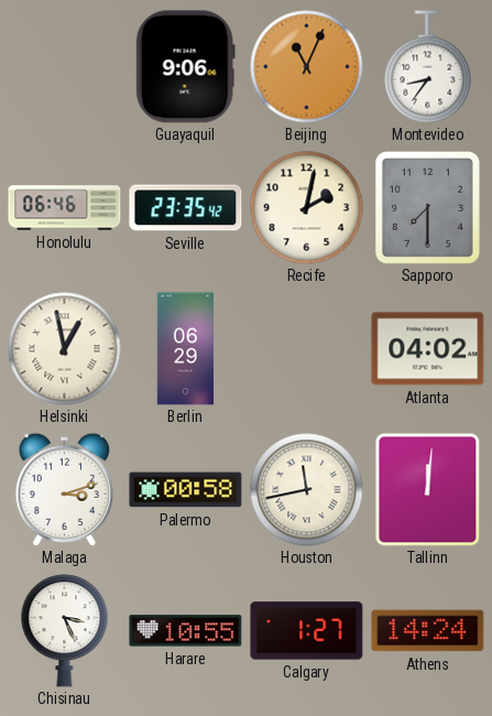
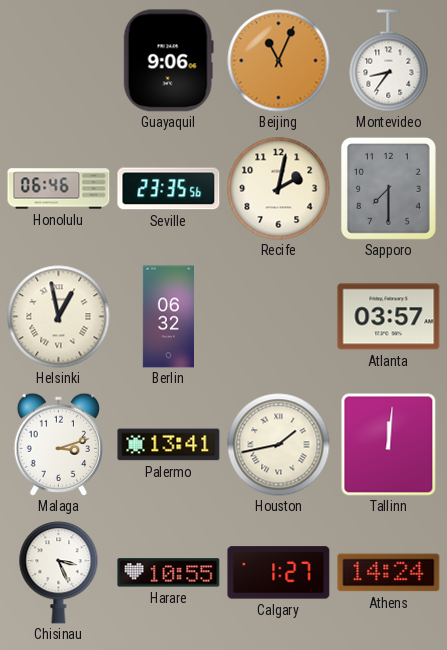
Seville: 23:35:42 -> 23:35:56 (169, 189)
Berlin: 06:29 -> 06:32 (168, 317)
Atlanta: 04:02 -> 03:57 (389, 317)
Palermo: 00:58 -> 13:41 (169, 445)
Houston: 11:43 -> 1:43 (279, 445)
